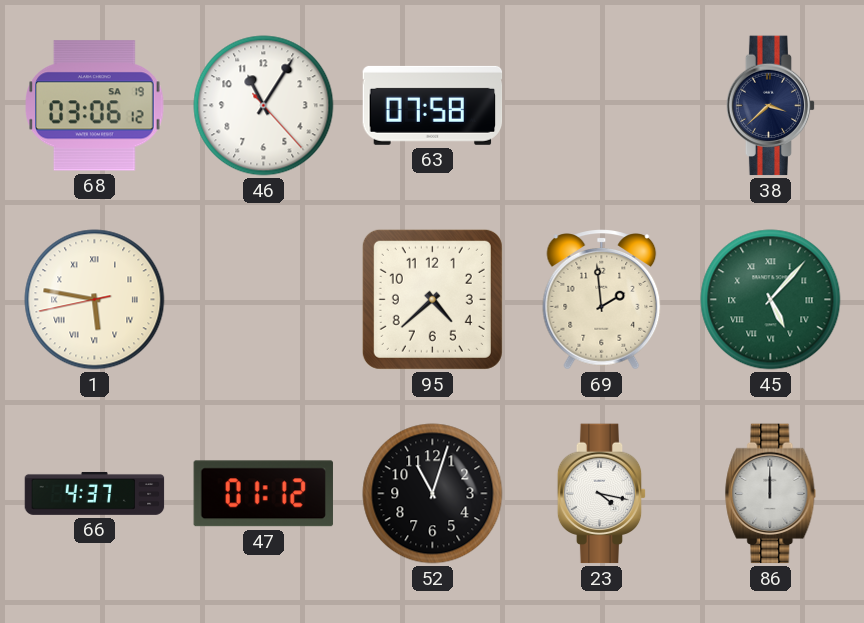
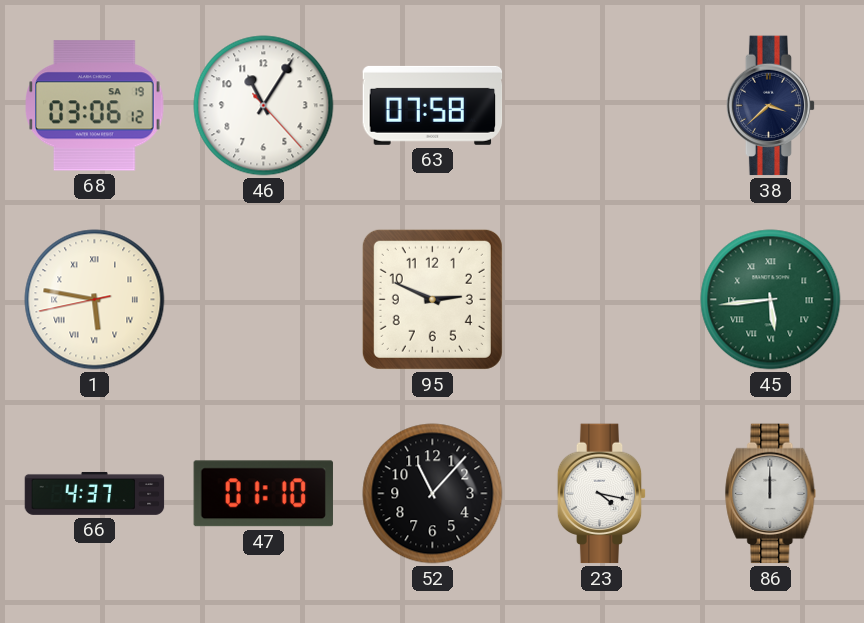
95: 4:38 -> 2:49 (432, 299)
69: 1:59 -> none (602, 300)
45: 5:07 -> 5:44 (771, 300)
47: 01:12 -> 01:10 (263, 494)
52: 11:03 -> 11:07 (433, 494)
